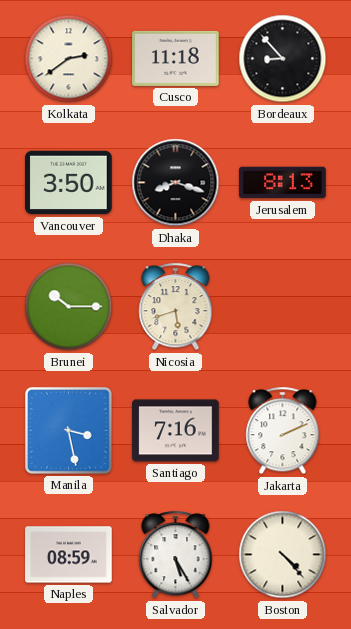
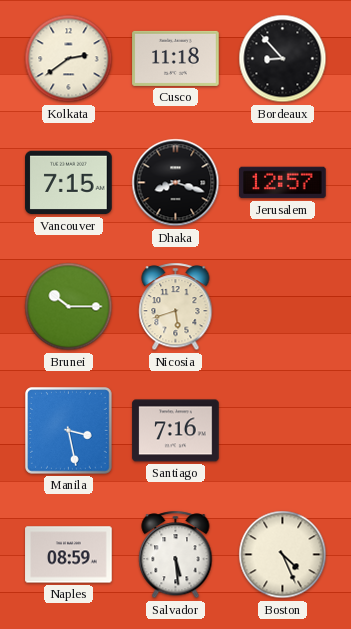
Vancouver: 3:50 -> 7:15 (69, 183)
Jerusalem: 8:13 -> 12:57 (283, 183)
Jakarta: 2:11 -> none (283, 431)
Salvador: 5:25 -> 5:29 (176, 555)
Boston: 4:23 -> 4:26 (283, 555)
